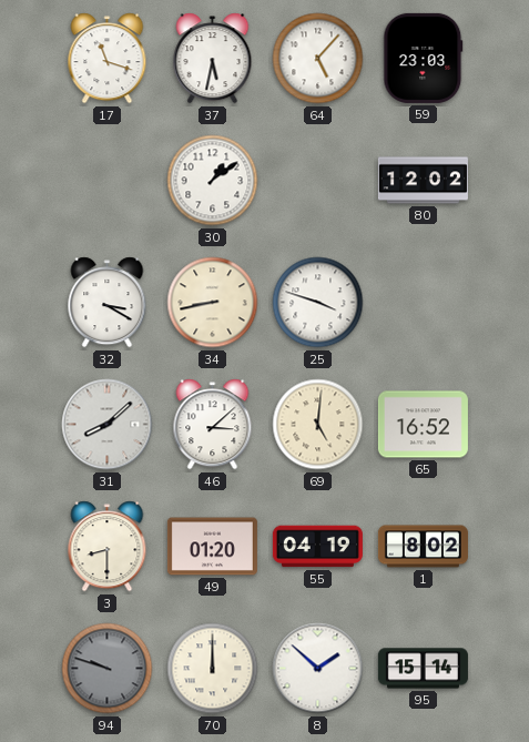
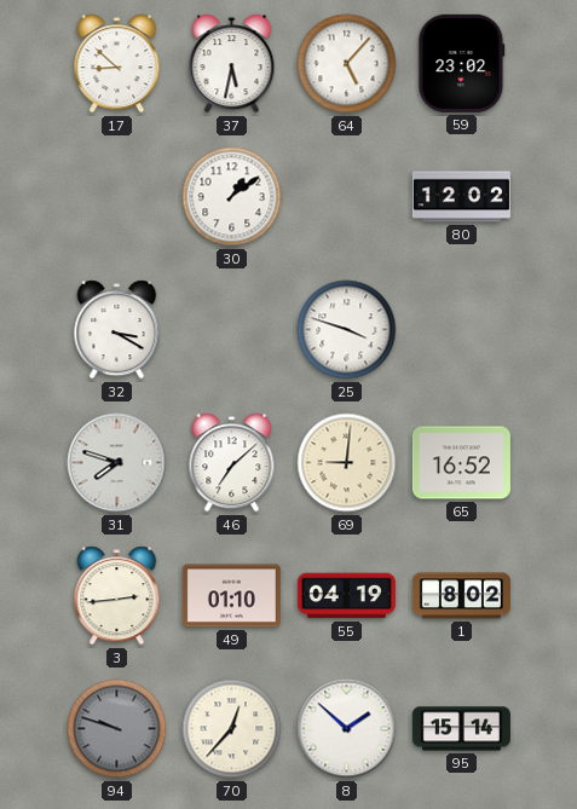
17: 11:18 -> 8:52 (117, 64)
59: 23:03 -> 23:02 (462, 63)
34: 8:43 -> none (213, 303)
31: 8:08 -> 7:48 (117, 463)
46: 3:08 -> 7:08 (232, 463)
69: 5:01 -> 9:01 (347, 463)
3: 8:30 -> 2:44 (117, 596)
49: 01:20 -> 01:10 (231, 596)
70: 12:00 -> 12:37 (232, 729)
